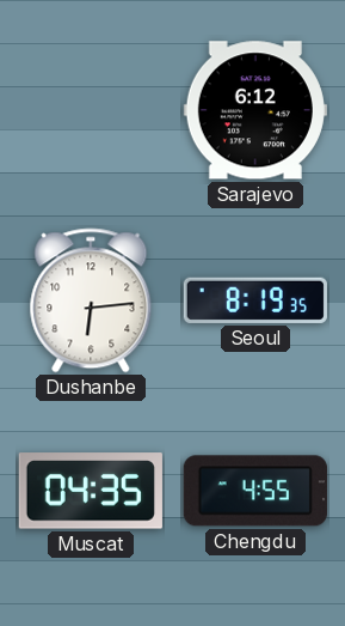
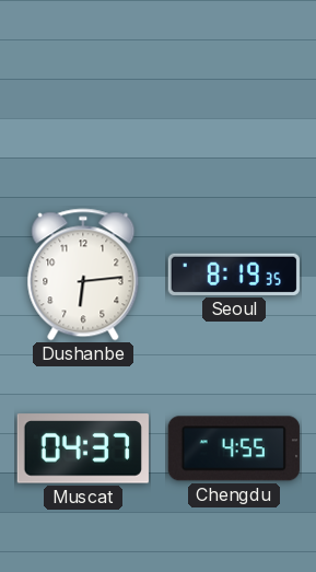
Sarajevo: 6:12 -> none (255, 110)
Muscat: 04:35 -> 04:37 (83, 448)
